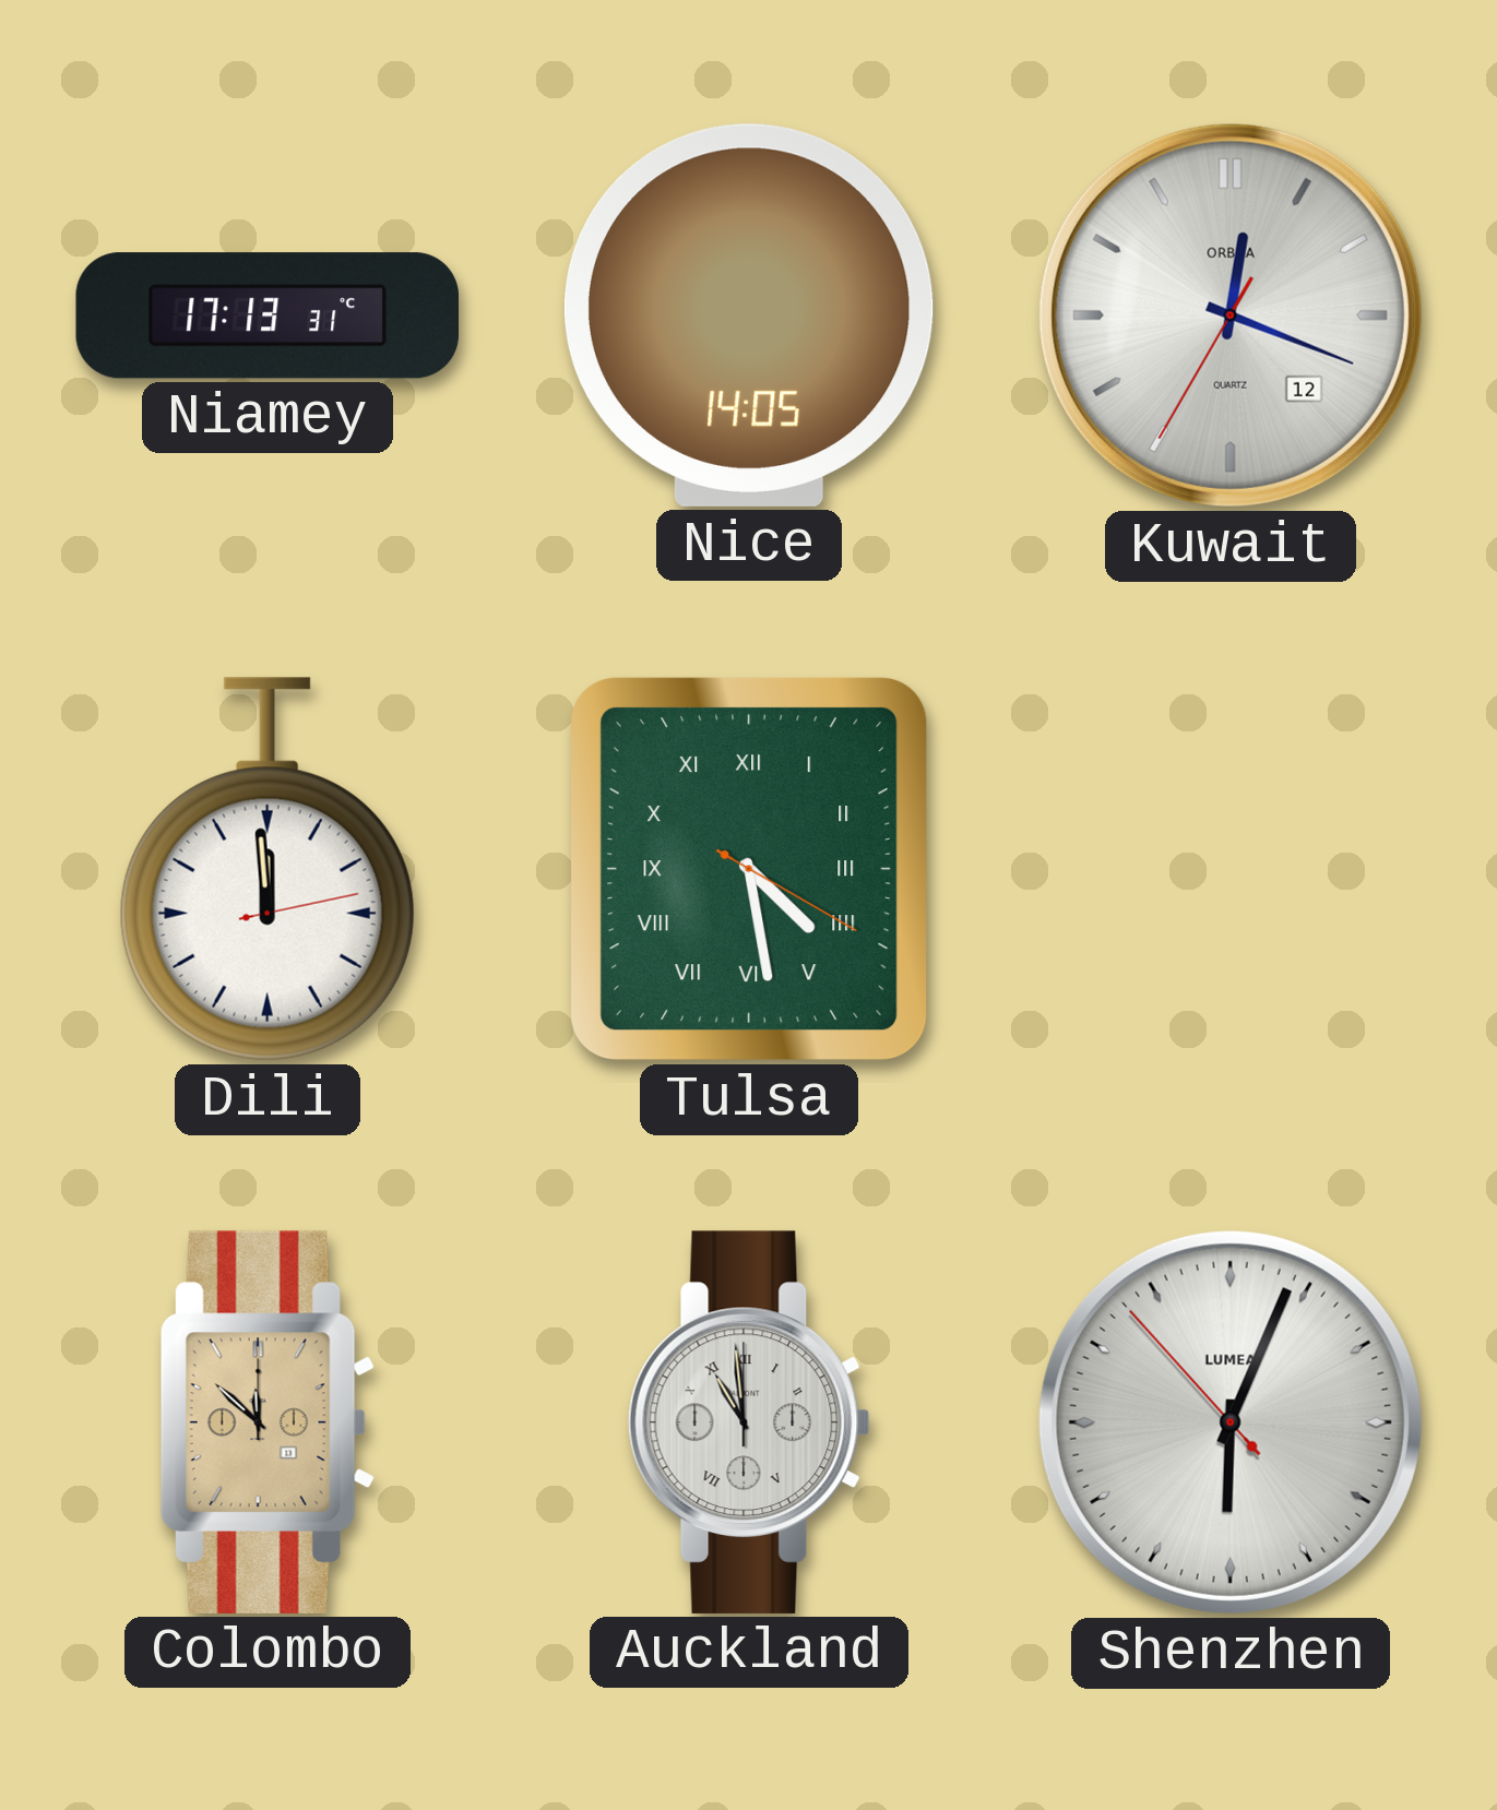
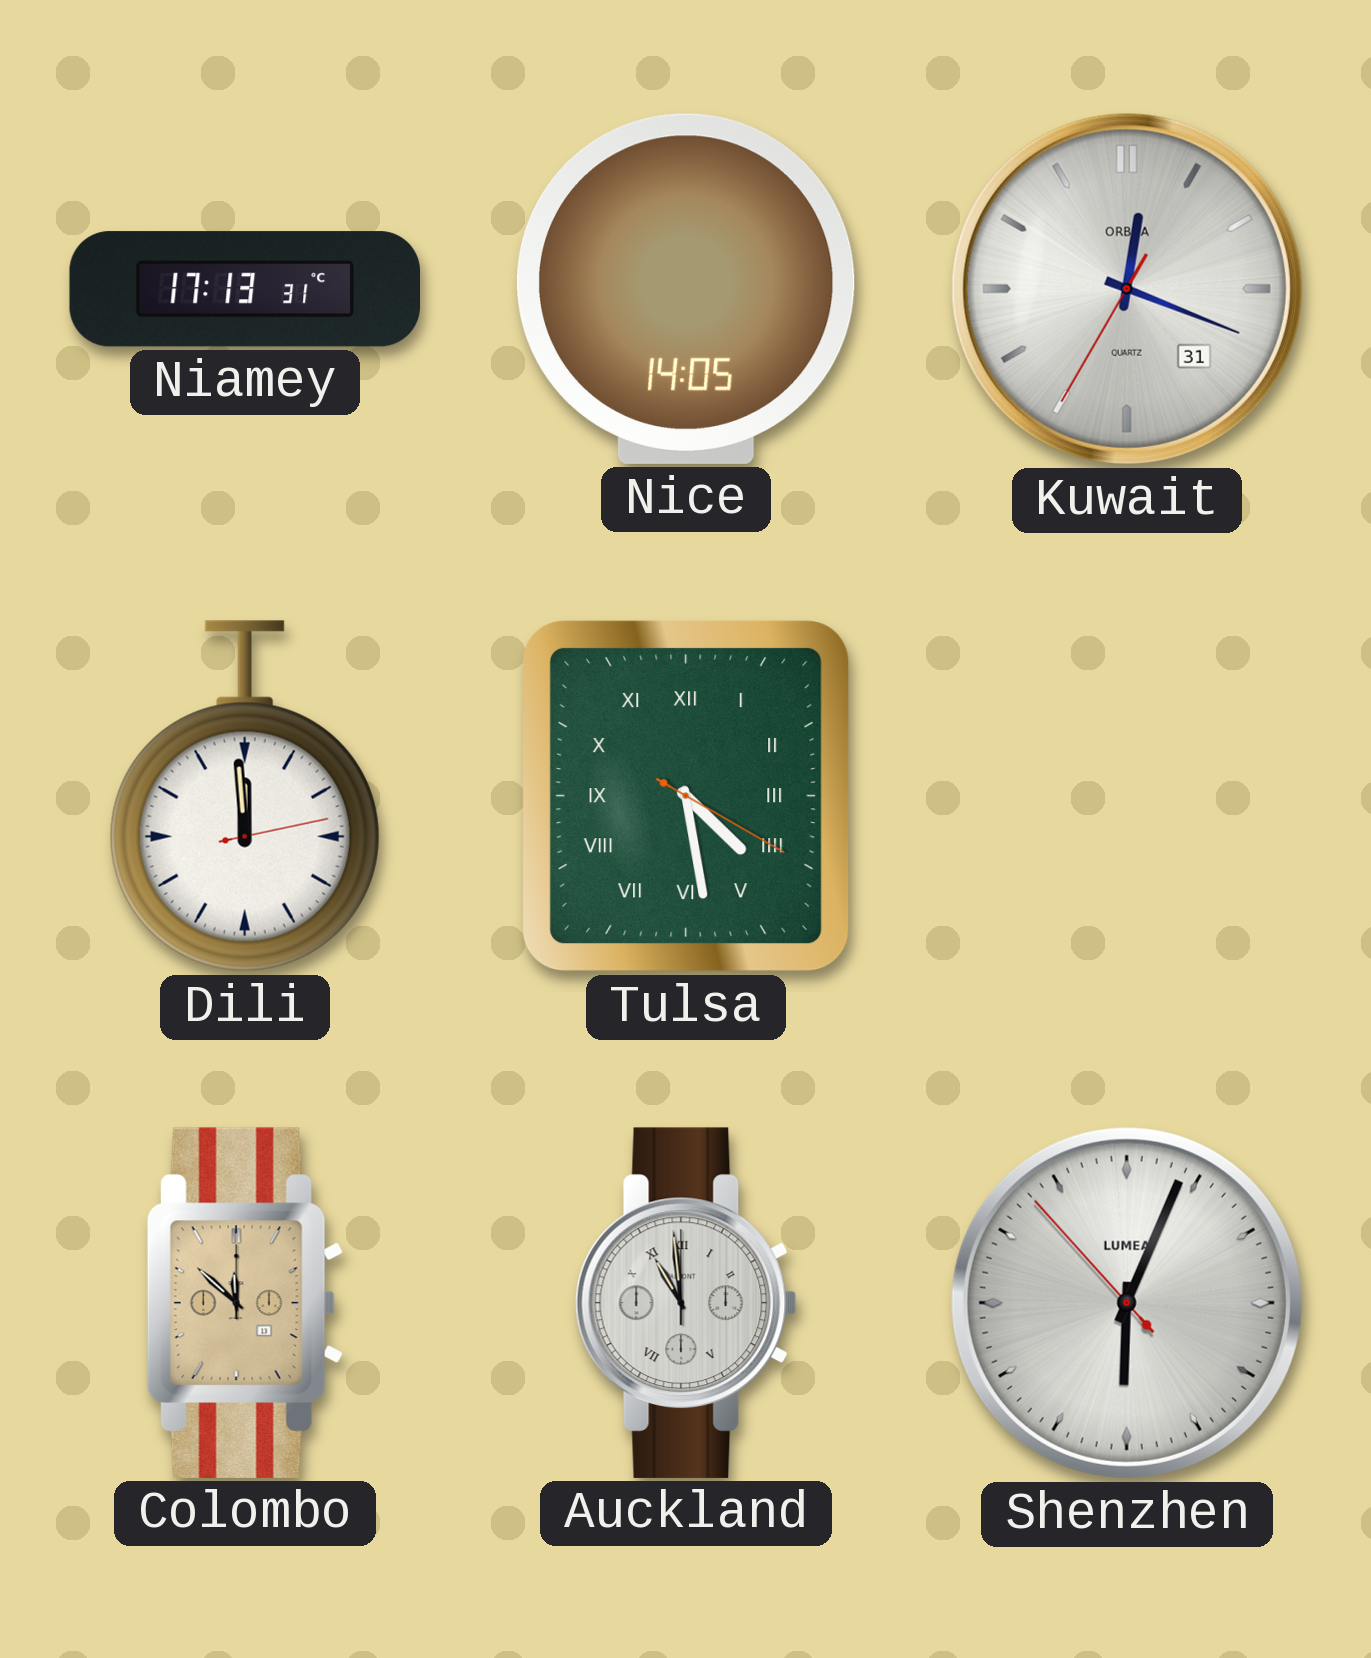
Kuwait date: 12 -> 31 (1127, 289)
